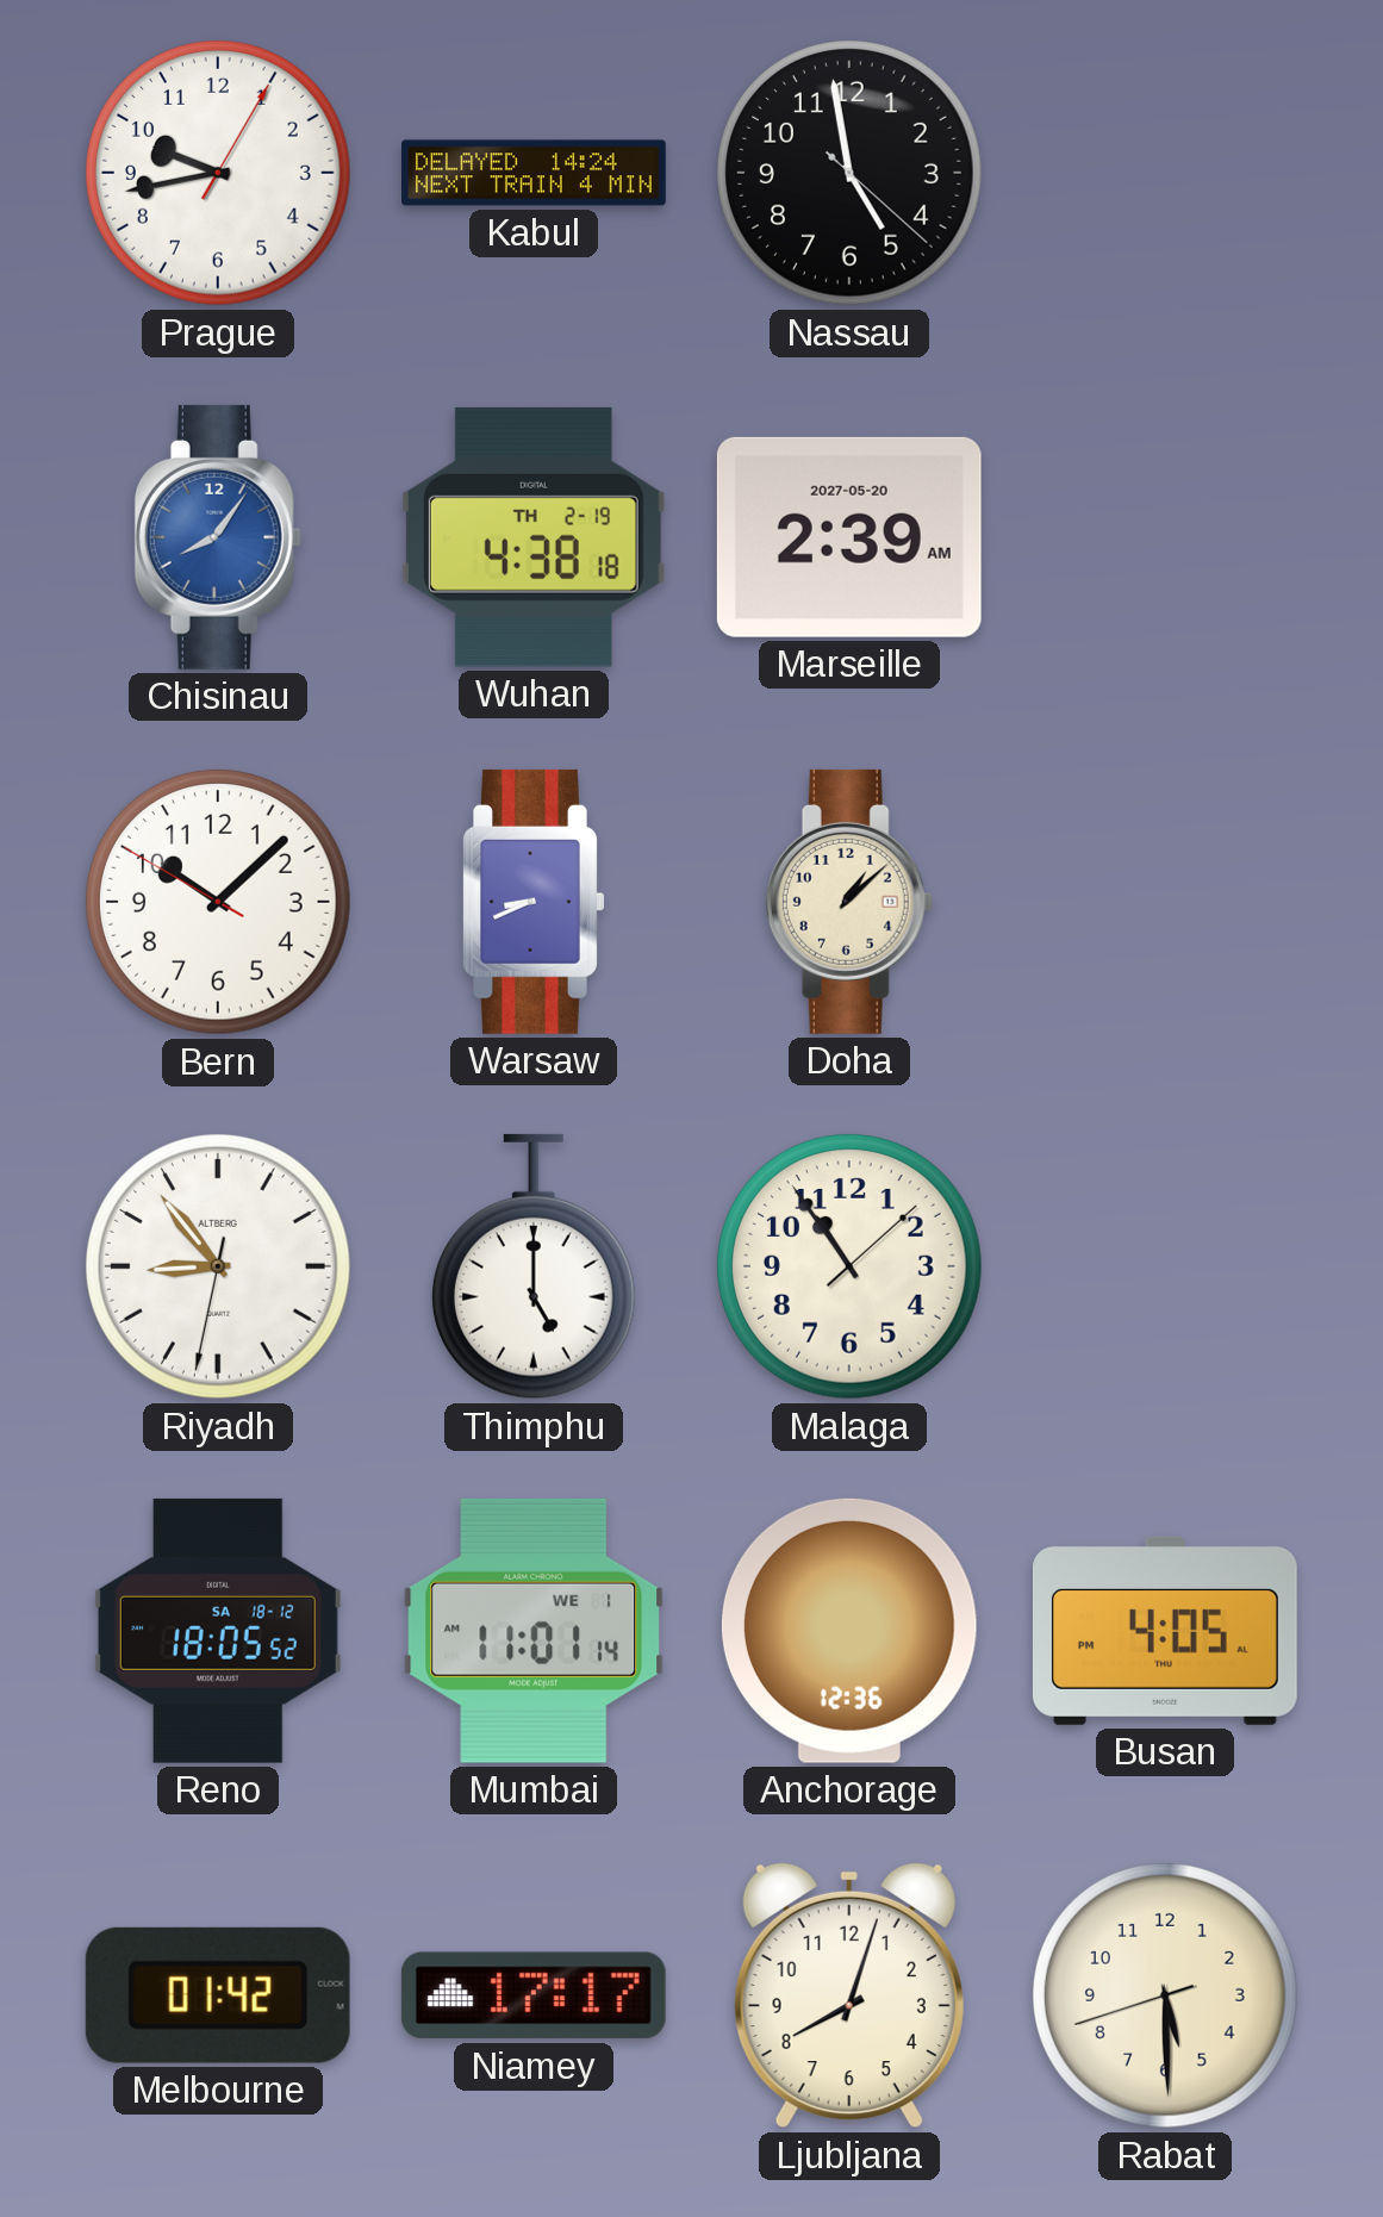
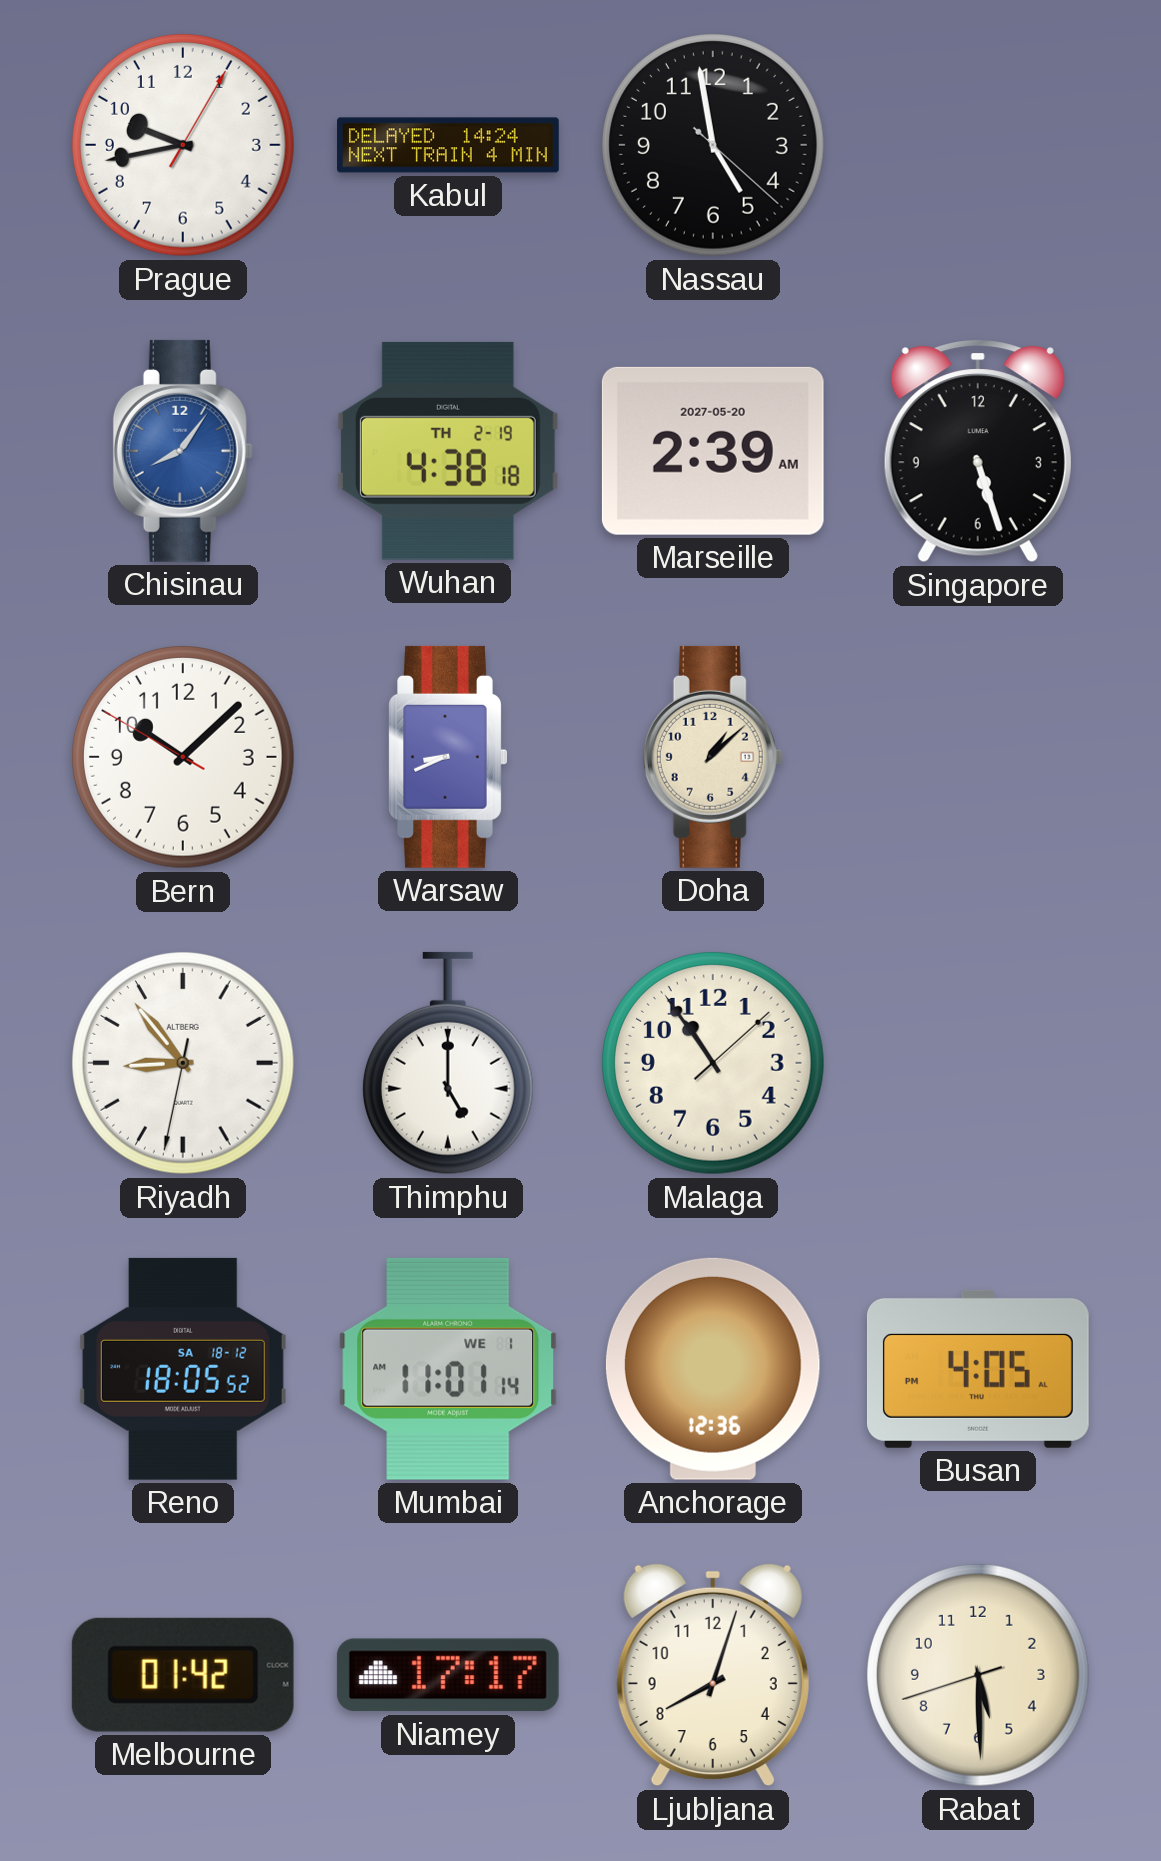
Singapore: none -> 5:27 (978, 451)
